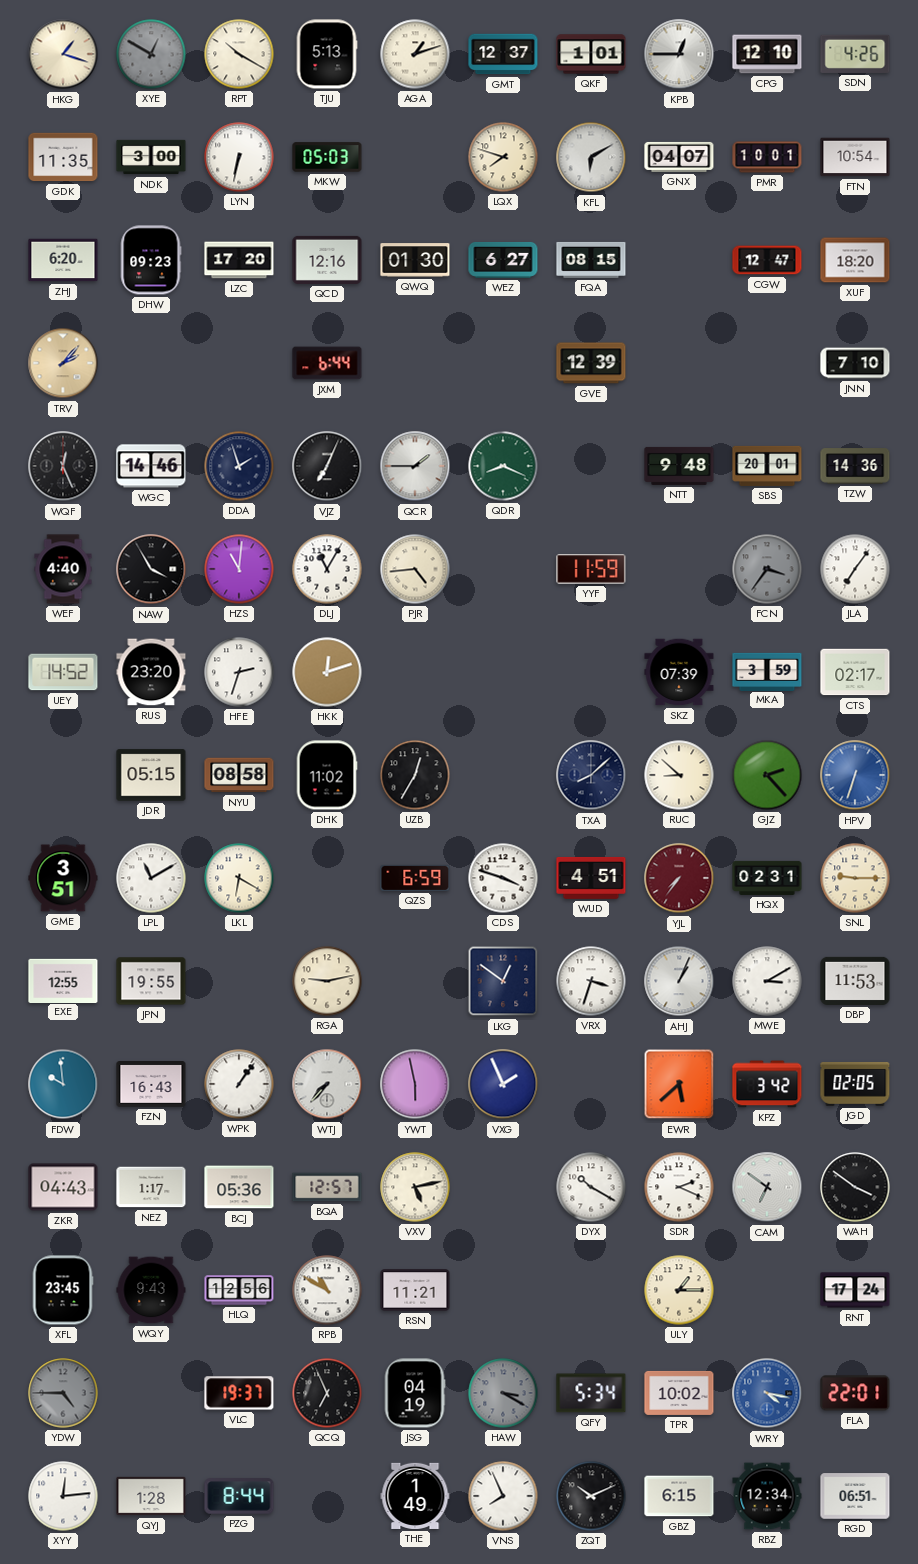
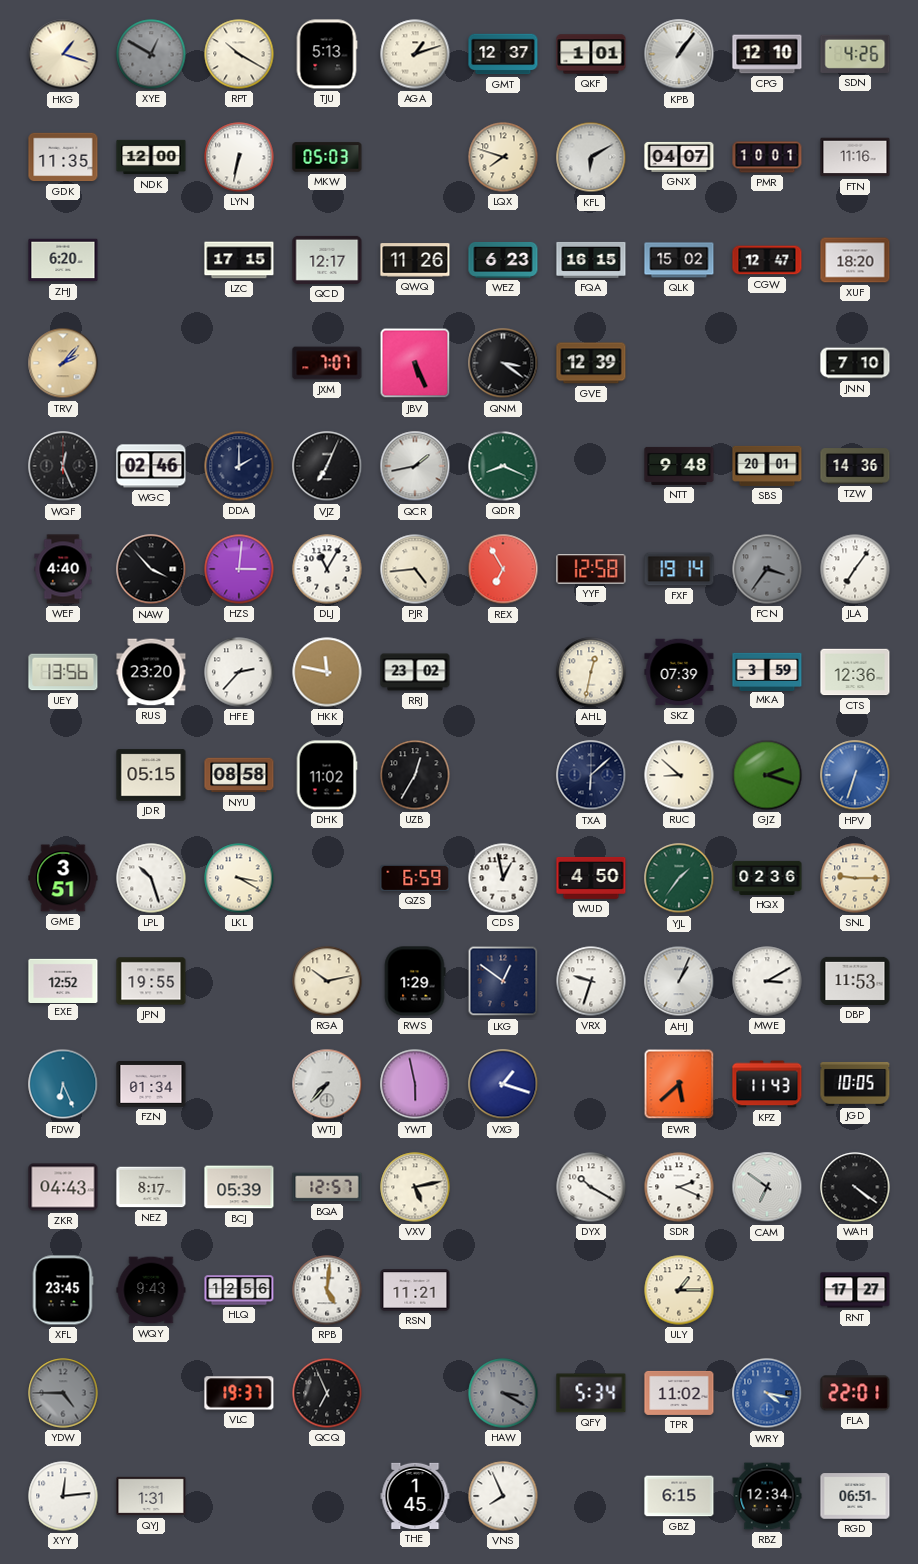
KPB: 12:45 -> 1:06 (679, 54)
NDK: 3:00 -> 12:00 (151, 157)
FTN: 10:54 -> 11:16 (855, 157)
DHW: 09:23 -> none (151, 260)
LZC: 17:20 -> 17:15 (239, 260)
QCD: 12:16 -> 12:17 (327, 260)
QWQ: 01:30 -> 11:26 (415, 260)
WEZ: 6:27 -> 6:23 (503, 260)
FQA: 08:15 -> 16:15 (591, 260)
QLK: none -> 15:02 (679, 260)
JXM: 6:44 -> 7:07 (327, 363)
JBV: none -> 5:26 (415, 363)
QNM: none -> 3:21 (503, 363)
WGC: 14:46 -> 02:46 (151, 466)
DDA: 1:57 -> 2:00 (239, 466)
QCR: 1:45 -> 1:43 (415, 466)
NAW: 3:55 -> 3:53 (151, 569)
HZS: 11:01 -> 3:01 (239, 569)
REX: none -> 6:55 (503, 569)
YYF: 11:59 -> 12:58 (591, 569)
FXF: none -> 19:14 (679, 569)
UEY: 14:52 -> 13:56 (63, 672)
HFE: 2:33 -> 2:37 (239, 672)
HKK: 12:12 -> 11:47 (327, 672)
RRJ: none -> 23:02 (415, 672)
AHL: none -> 12:32 (591, 672)
CTS: 02:17 -> 12:36 (855, 672)
TXA: 8:08 -> 6:08 (591, 775)
GJZ: 2:23 -> 2:18 (767, 775)
LPL: 11:10 -> 10:27 (151, 878)
LKL: 6:20 -> 3:20 (239, 878)
CDS: 3:48 -> 12:58 (503, 878)
WUD: 4:51 -> 4:50 (591, 878)
YJL: 7:36 -> 1:36 (679, 878)
YJL dial: burgundy -> green (679, 878)
HQX: 02:31 -> 02:36 (767, 878)
EXE: 12:55 -> 12:52 (63, 980)
RGA: 9:13 -> 10:13 (327, 981)
RWS: none -> 1:29 (415, 981)
VRX: 3:33 -> 9:33 (591, 981)
FDW: 9:59 -> 6:26 (63, 1084)
FZN: 16:43 -> 01:34 (151, 1085)
WPK: 1:06 -> none (239, 1084)
VXG: 1:56 -> 1:18 (503, 1084)
KPZ: 3:42 -> 11:43 (767, 1084)
JGD: 02:05 -> 10:05 (855, 1084)
NEZ: 1:17 -> 8:17 (151, 1187)
BCJ: 05:36 -> 05:39 (239, 1187)
WAH: 3:51 -> 4:21 (855, 1187)
RPB: 10:50 -> 5:01 (327, 1290)
RNT: 17:24 -> 17:27 (855, 1290)
JSG: 04:19 -> none (415, 1393)
TPR: 10:02 -> 11:02 (679, 1393)
QYJ: 1:28 -> 1:31 (151, 1496)
PZG: 8:44 -> none (239, 1496)
THE: 1:49 -> 1:45 (415, 1496)
ZQT: 10:11 -> none (591, 1496)
